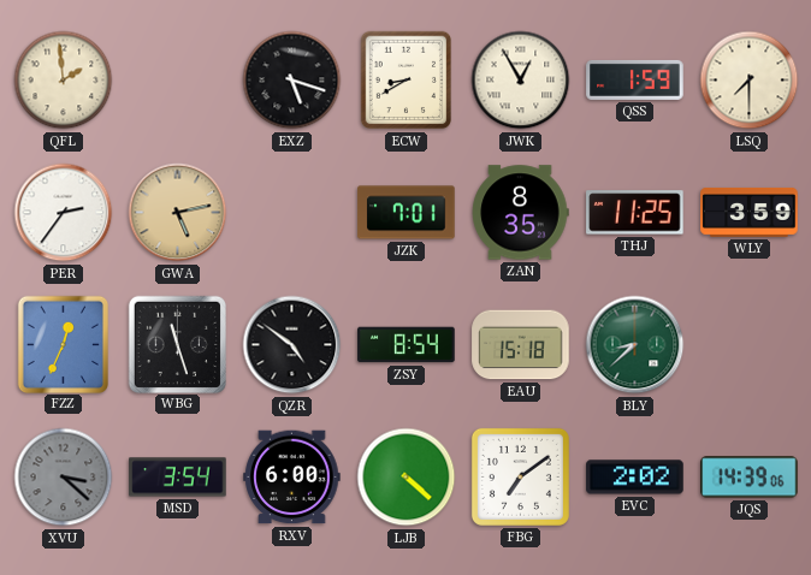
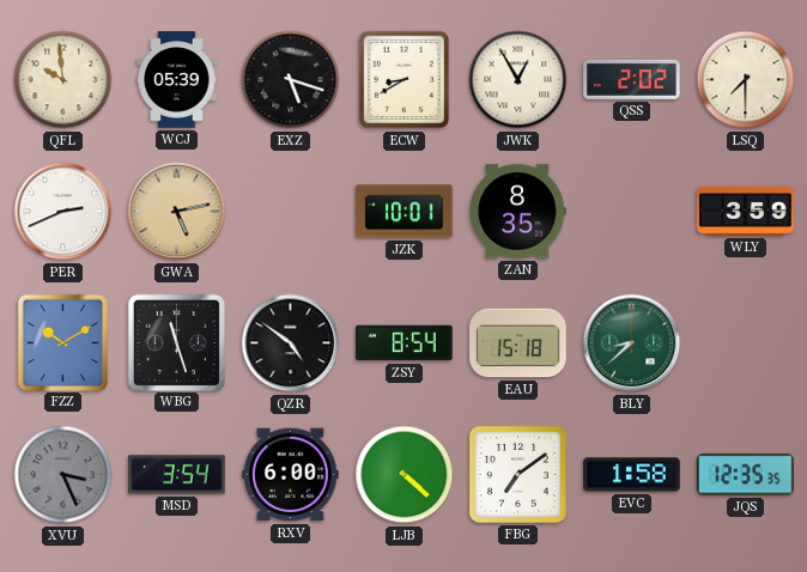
QFL: 1:59 -> 9:59 (63, 80)
WCJ: none -> 05:39 (177, 80)
QSS: 1:59 -> 2:02 (632, 79)
PER: 2:36 -> 2:41 (63, 212)
JZK: 7:01 -> 10:01 (405, 212)
THJ: 11:25 -> none (635, 213)
FZZ: 12:34 -> 10:10 (62, 342)
XVU: 3:22 -> 3:26 (63, 475)
EVC: 2:02 -> 1:58 (632, 475)
JQS: 14:39 -> 12:35 (746, 475)
